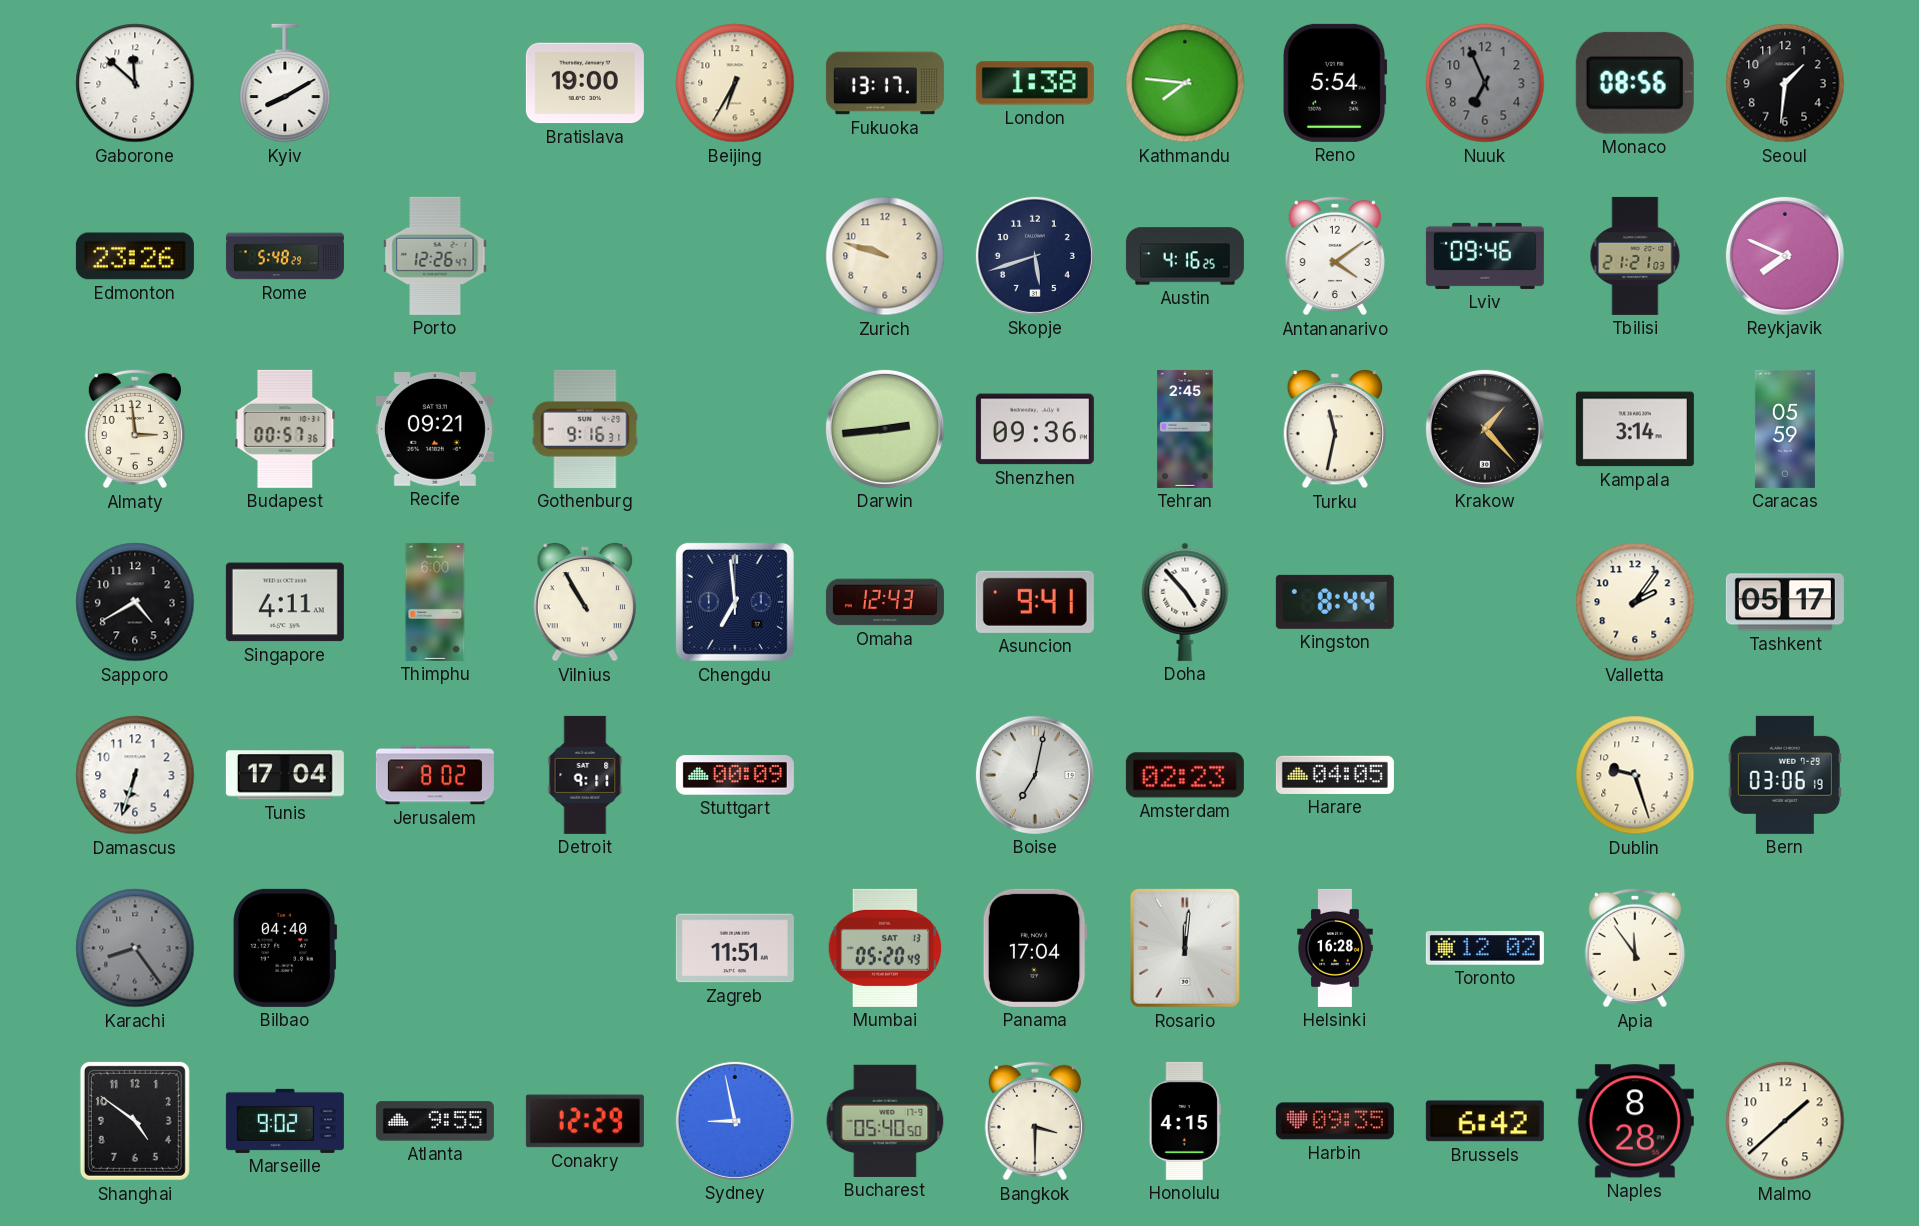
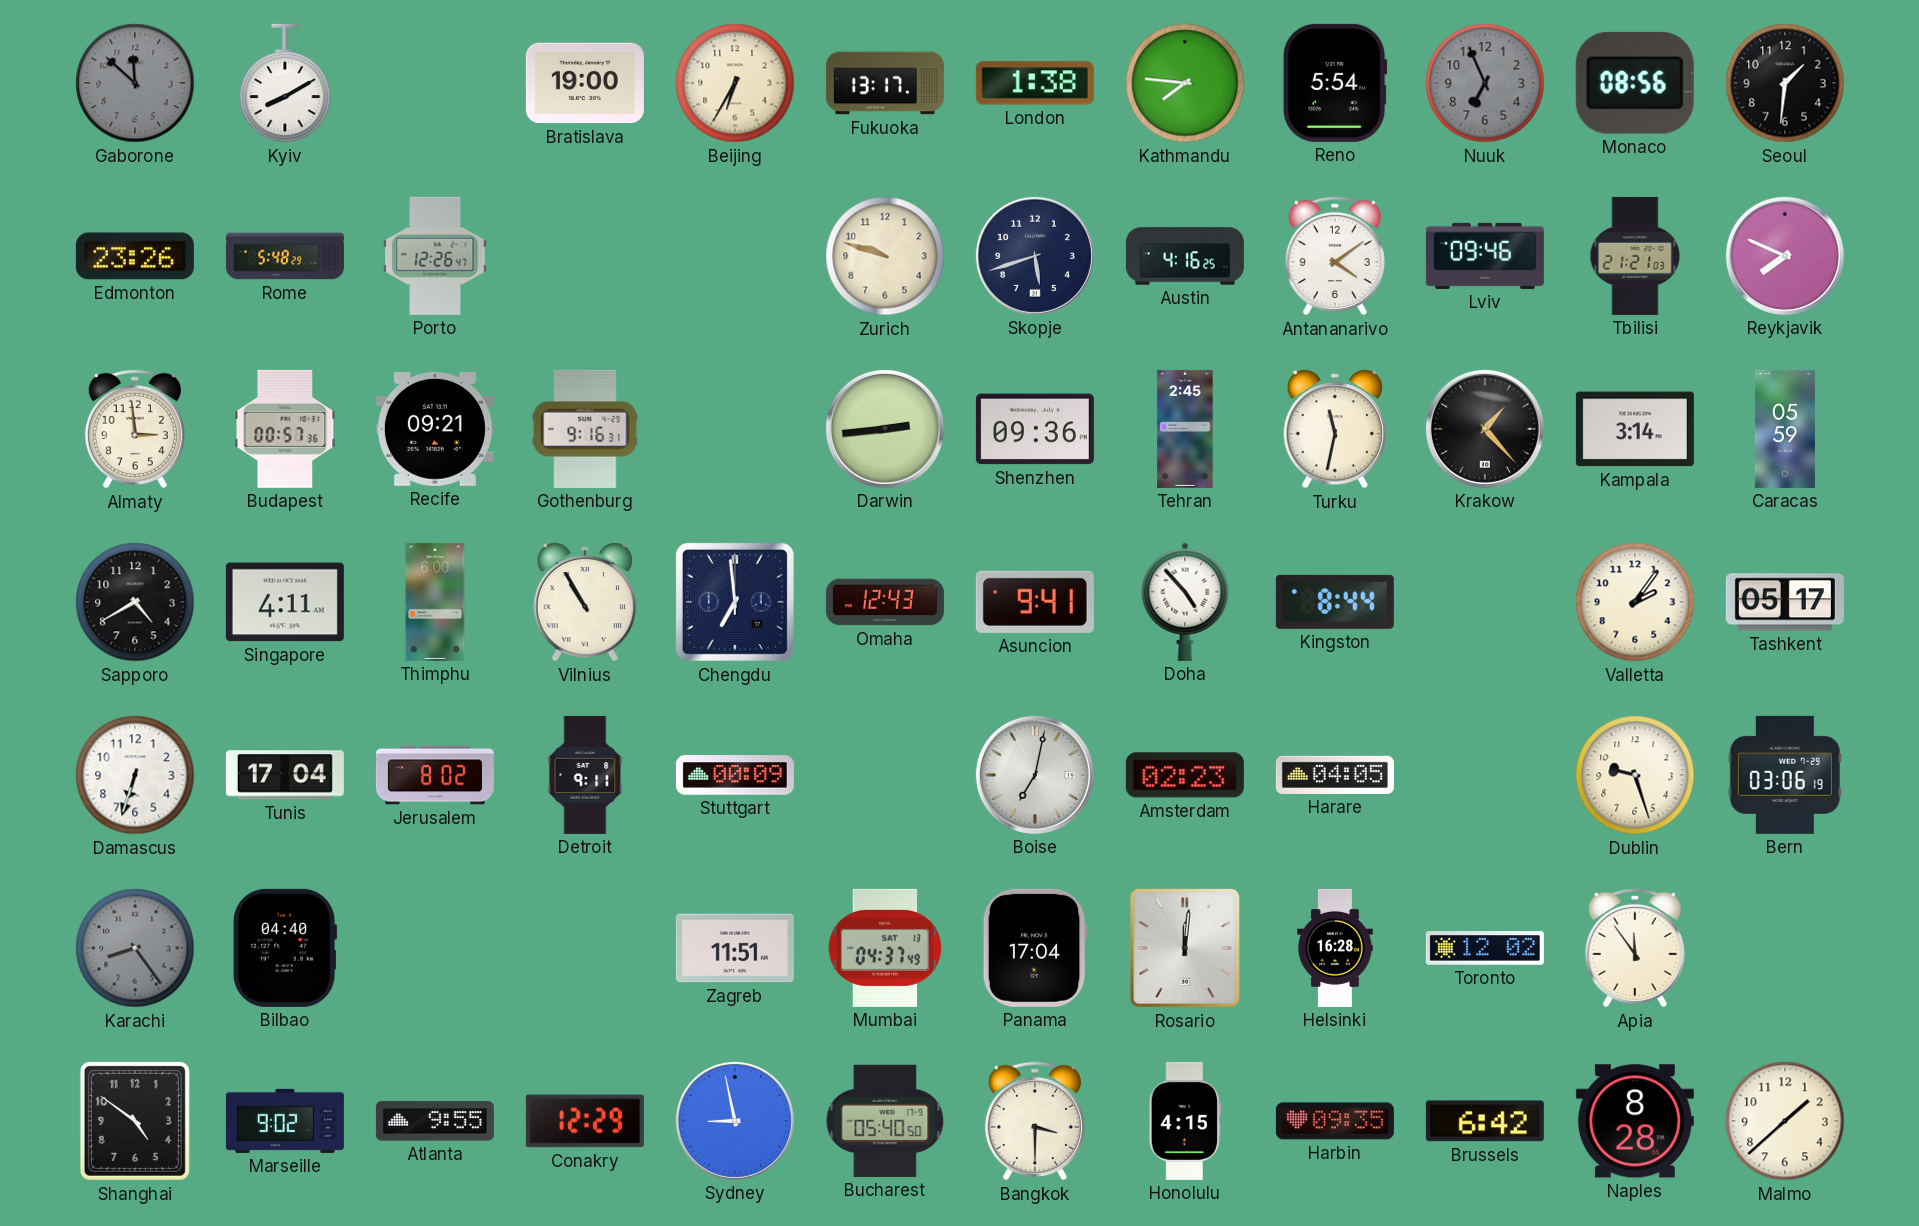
Gaborone dial: white -> grey (135, 83)
Mumbai: 05:20 -> 04:37 (884, 948)
